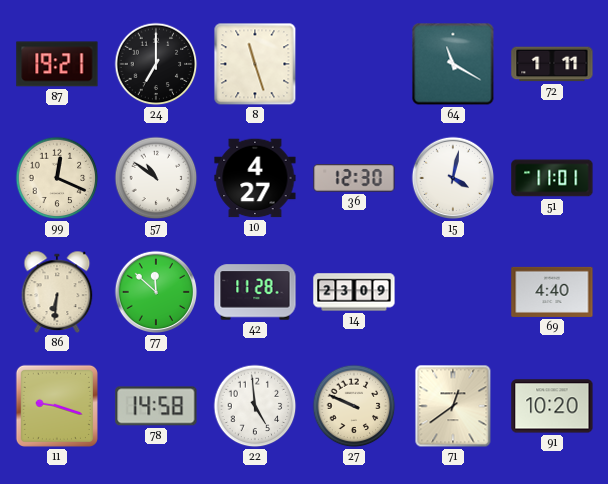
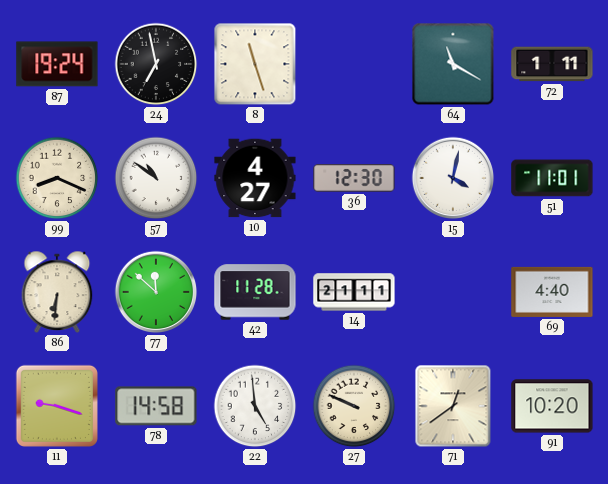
87: 19:21 -> 19:24 (57, 64)
24: 7:00 -> 6:58 (156, 64)
99: 12:19 -> 8:19 (57, 178)
14: 23:09 -> 21:11 (354, 292)
